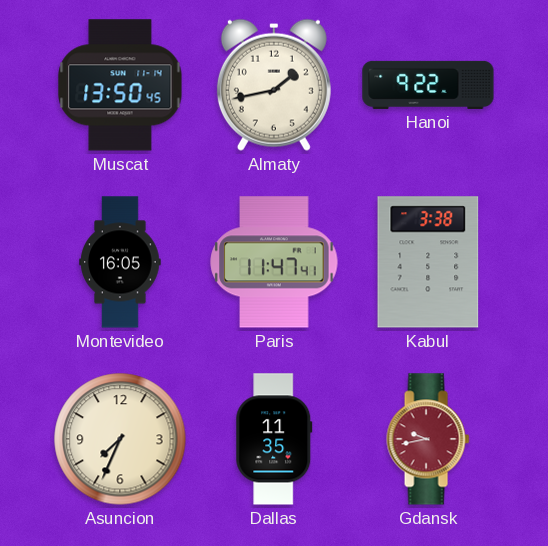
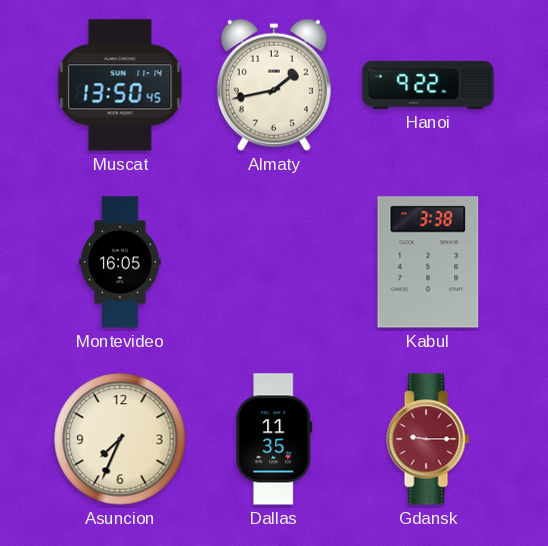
Paris: 11:47 -> none (274, 262)
Gdansk: 9:43 -> 9:15 (428, 439)
